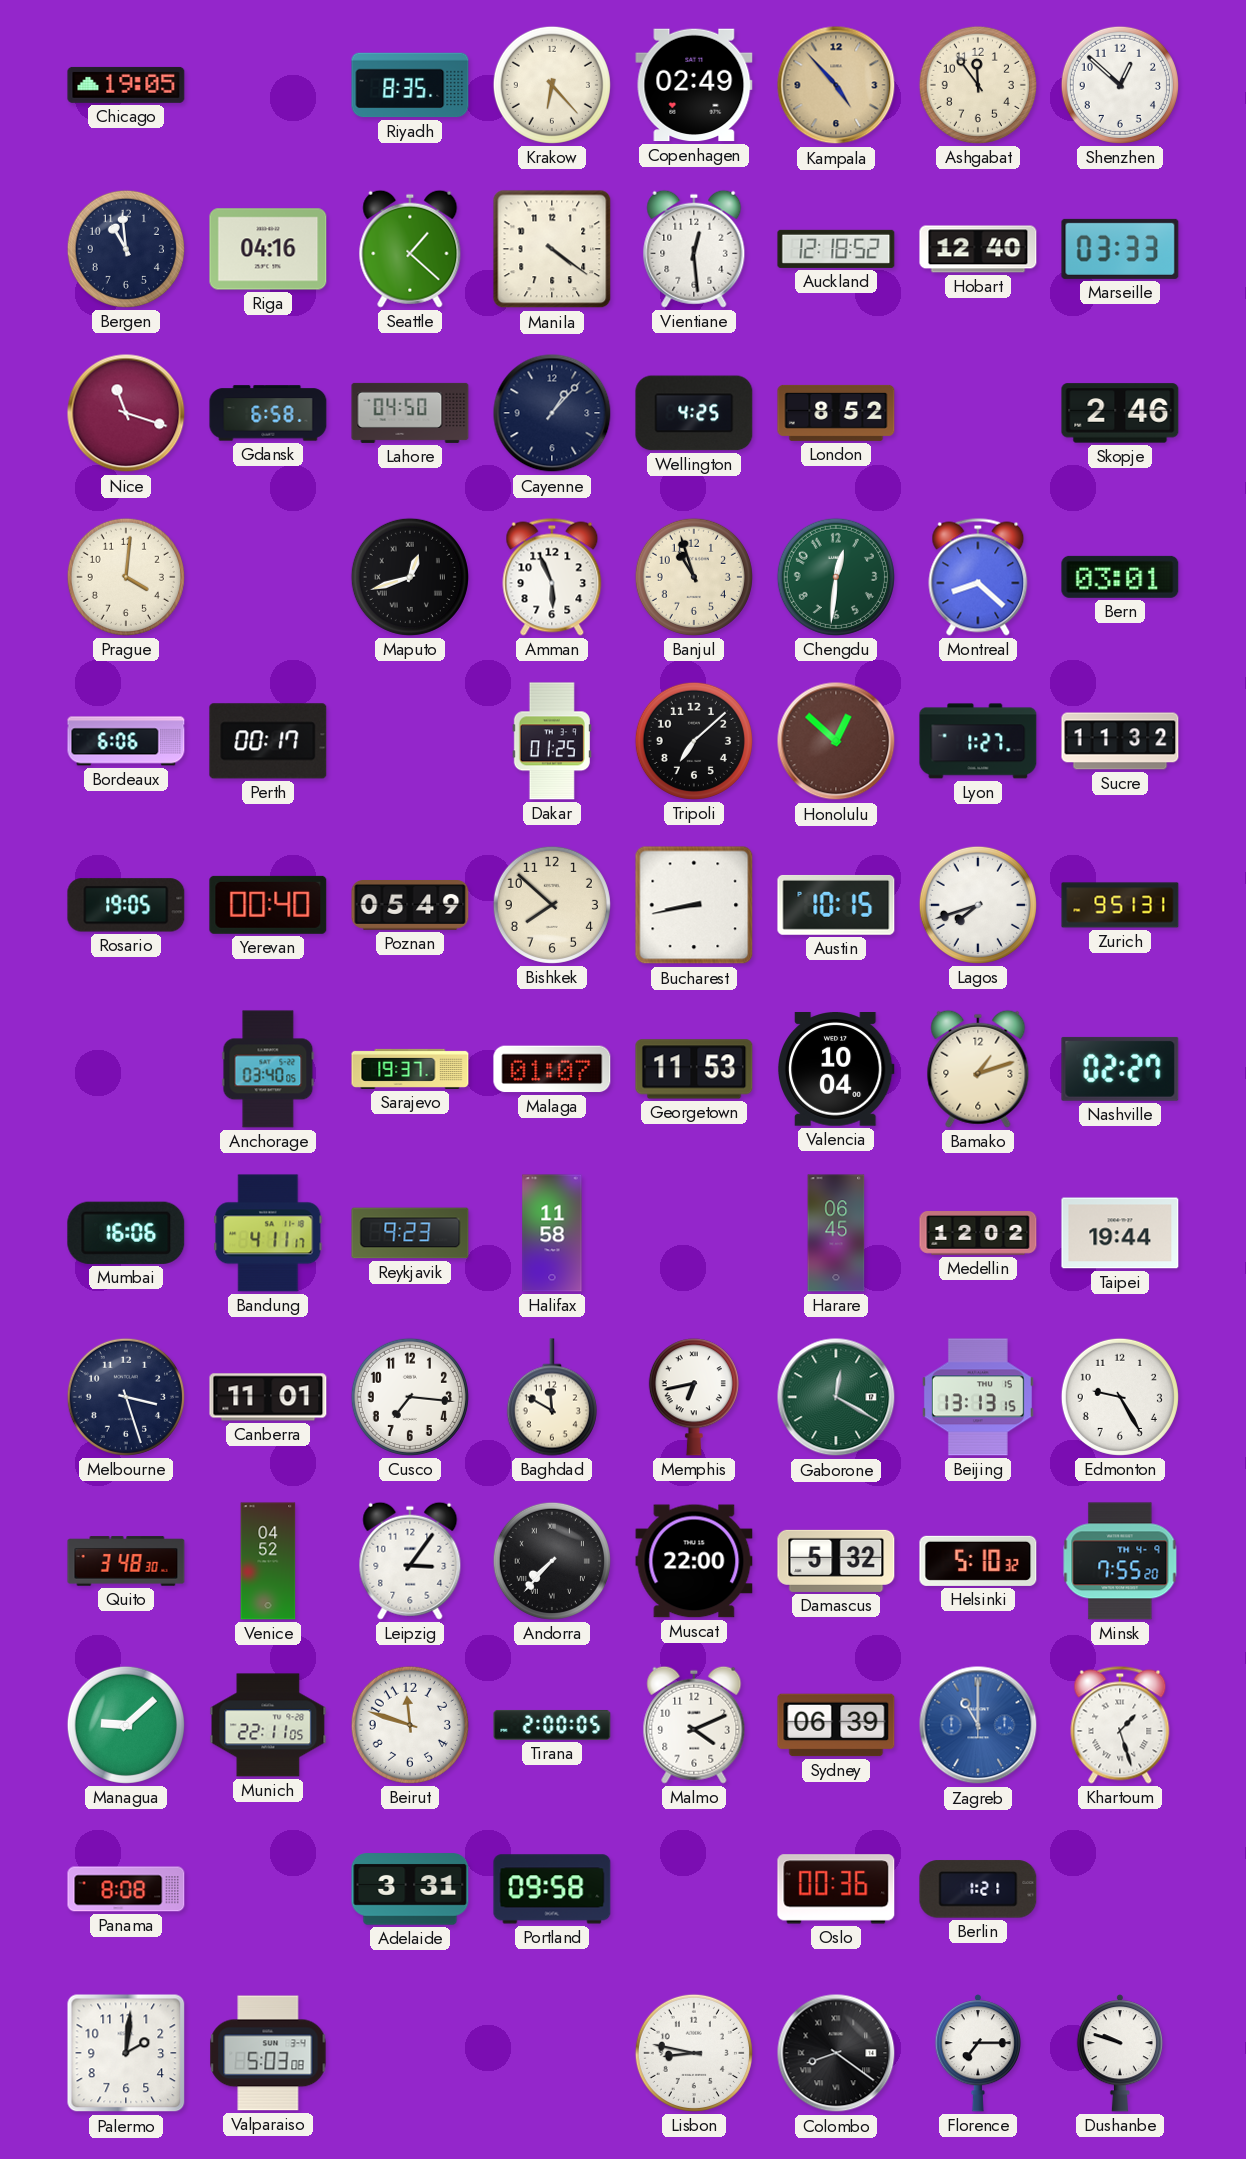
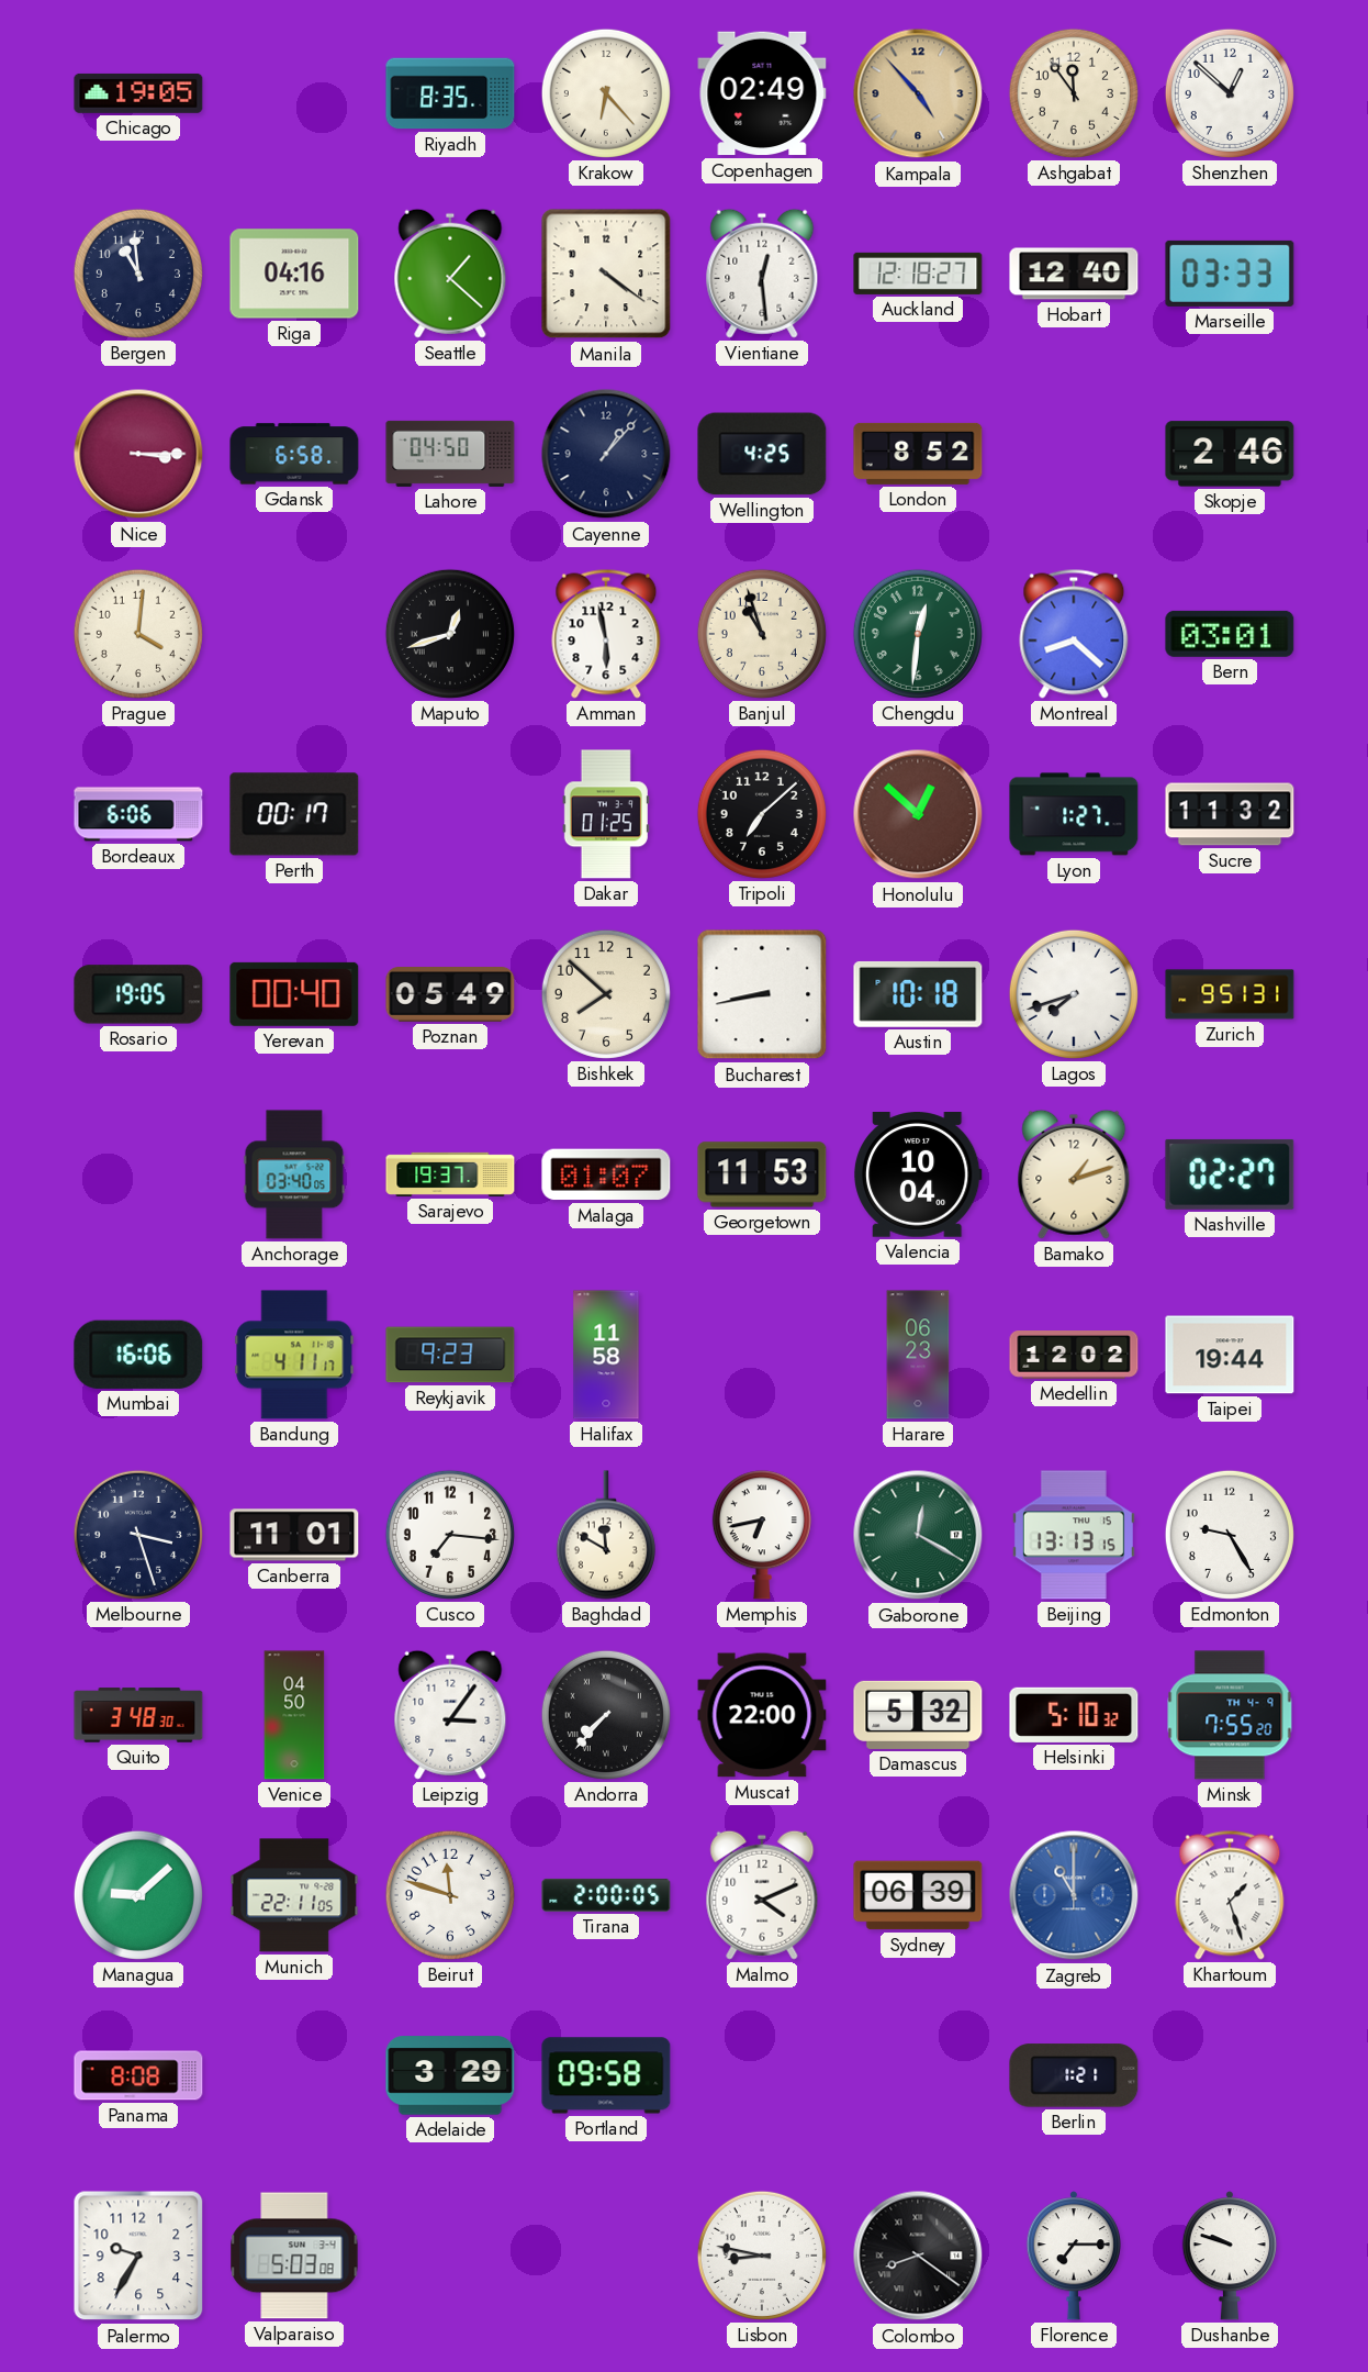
Auckland: 12:18:52 -> 12:18:27 (918, 274)
Nice: 11:18 -> 3:15 (138, 454)
Amman: 5:56 -> 5:58 (606, 634)
Austin: 10:15 -> 10:18 (918, 994)
Harare: 06:45 -> 06:23 (918, 1355)
Venice: 04:52 -> 04:50 (294, 1715)
Adelaide: 3:31 -> 3:29 (450, 2075)
Oslo: 00:36 -> none (836, 1889)
Palermo: 2:01 -> 9:35 (138, 2256)
